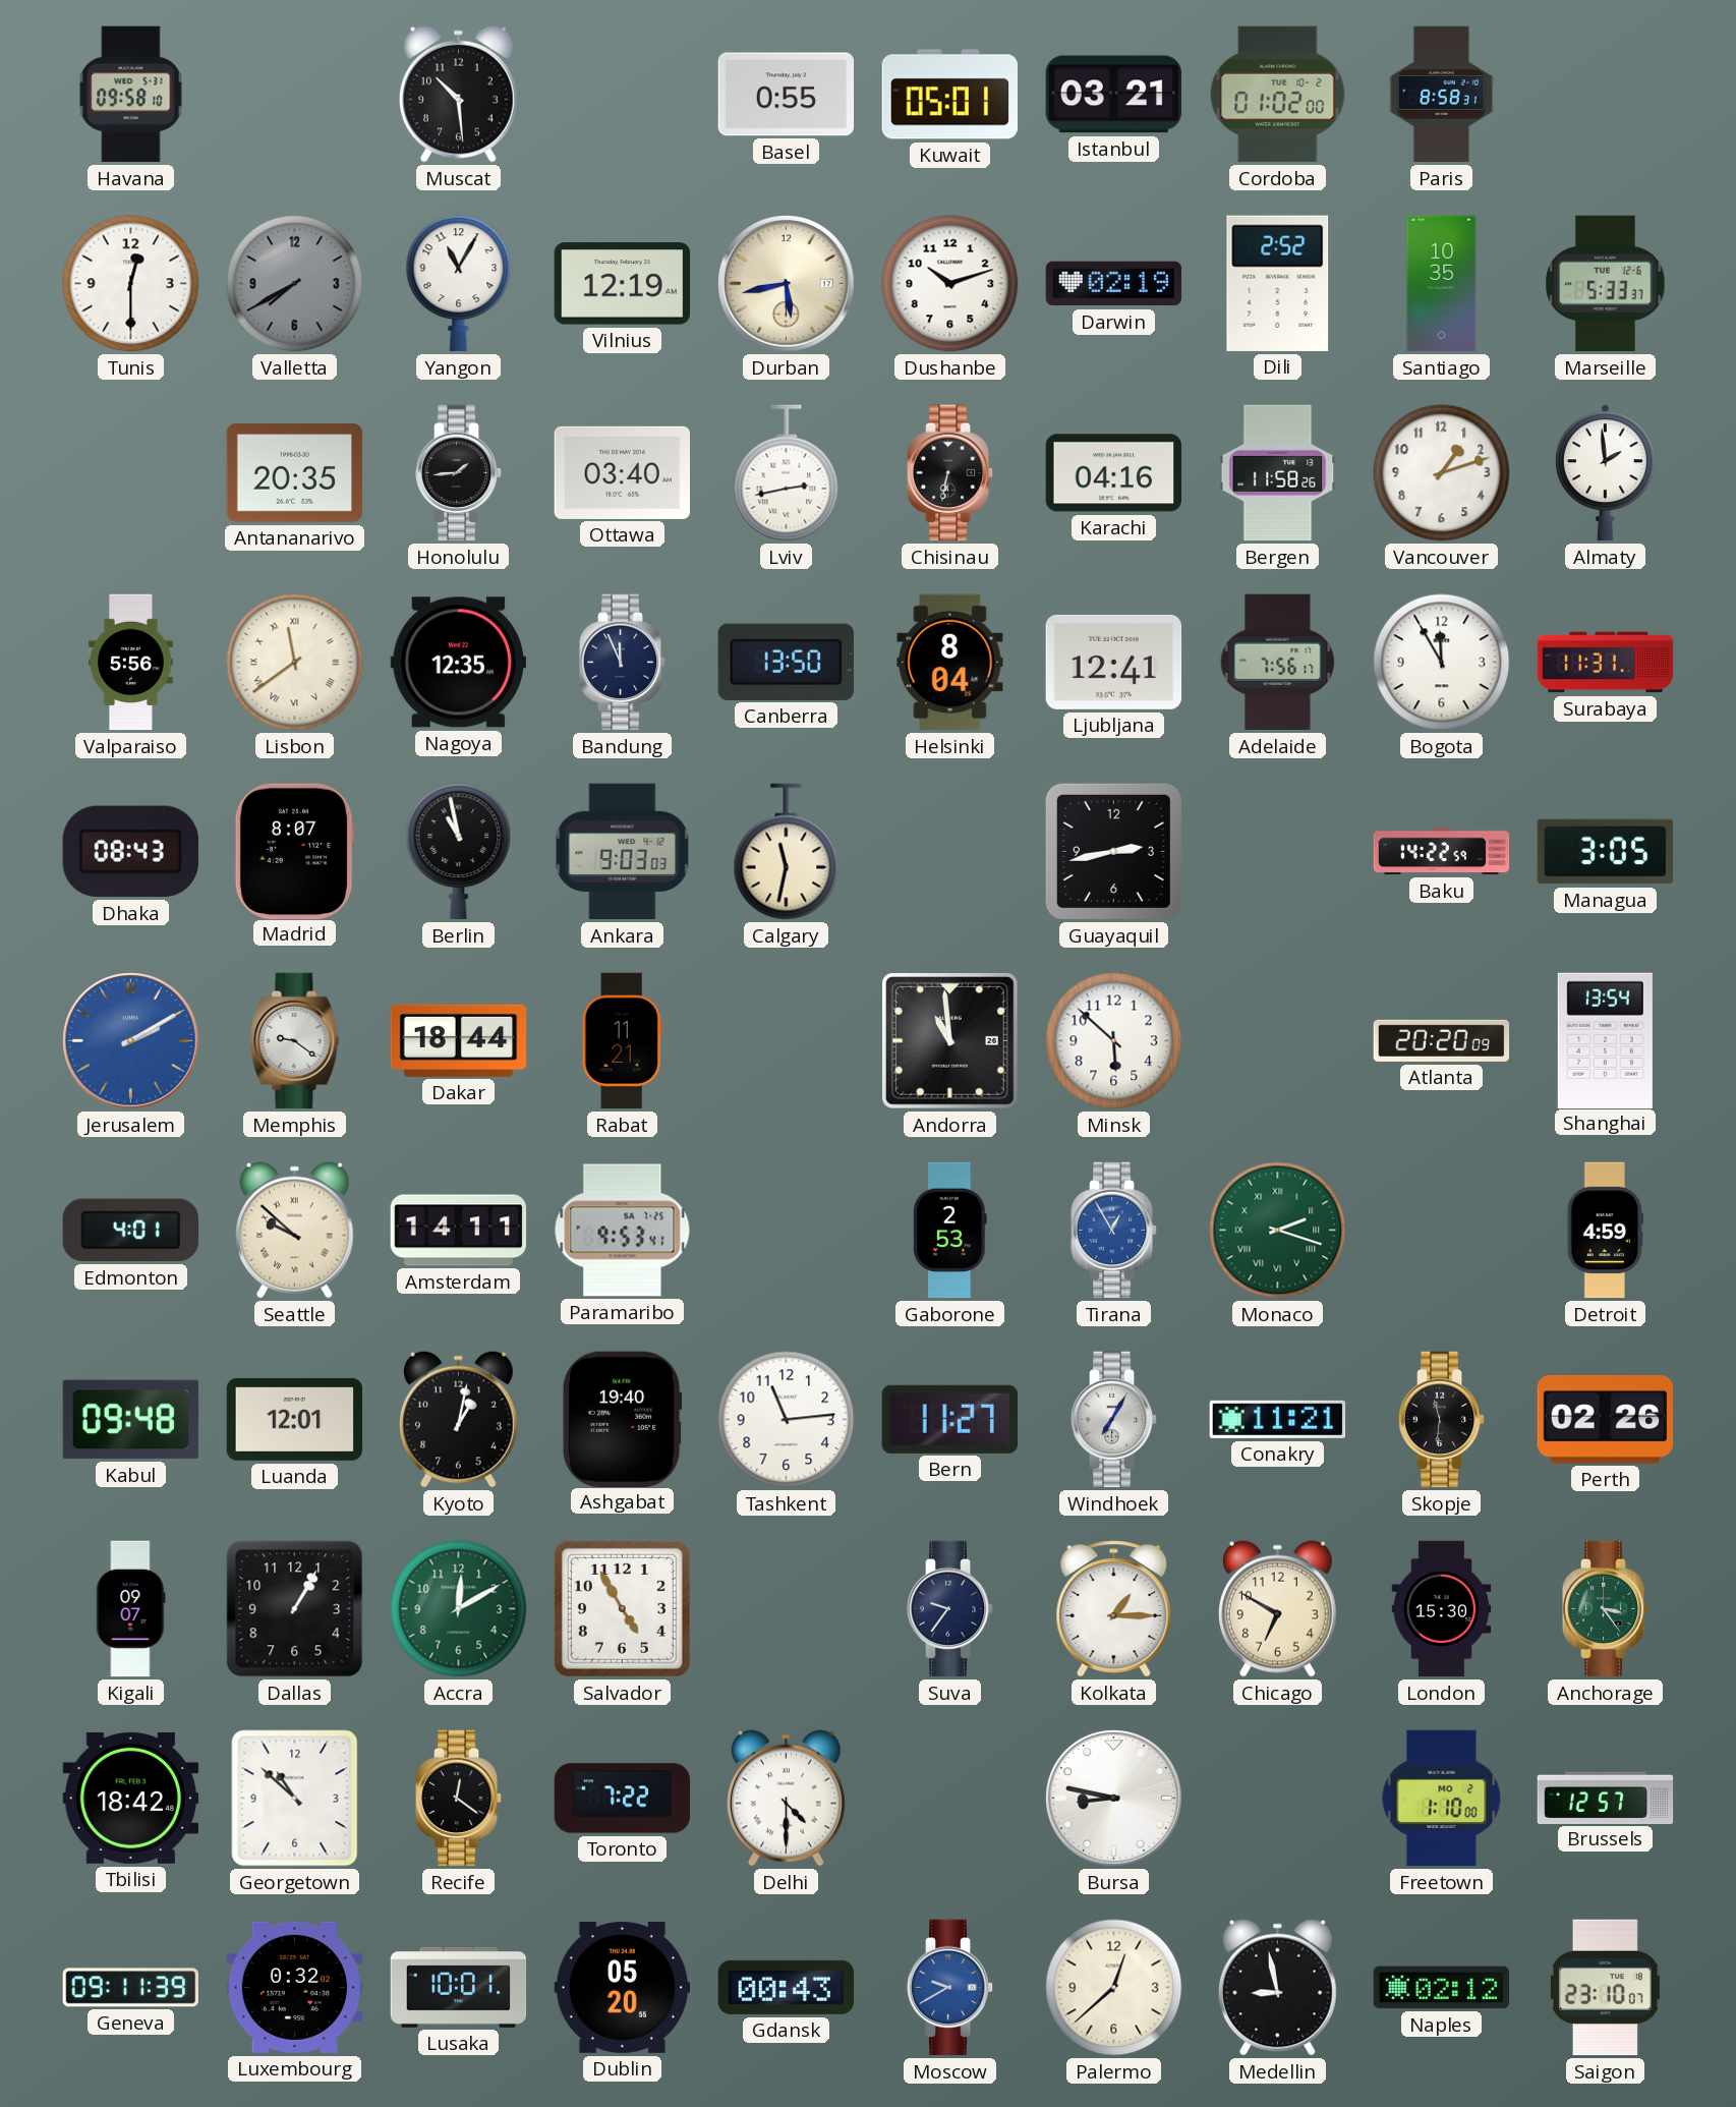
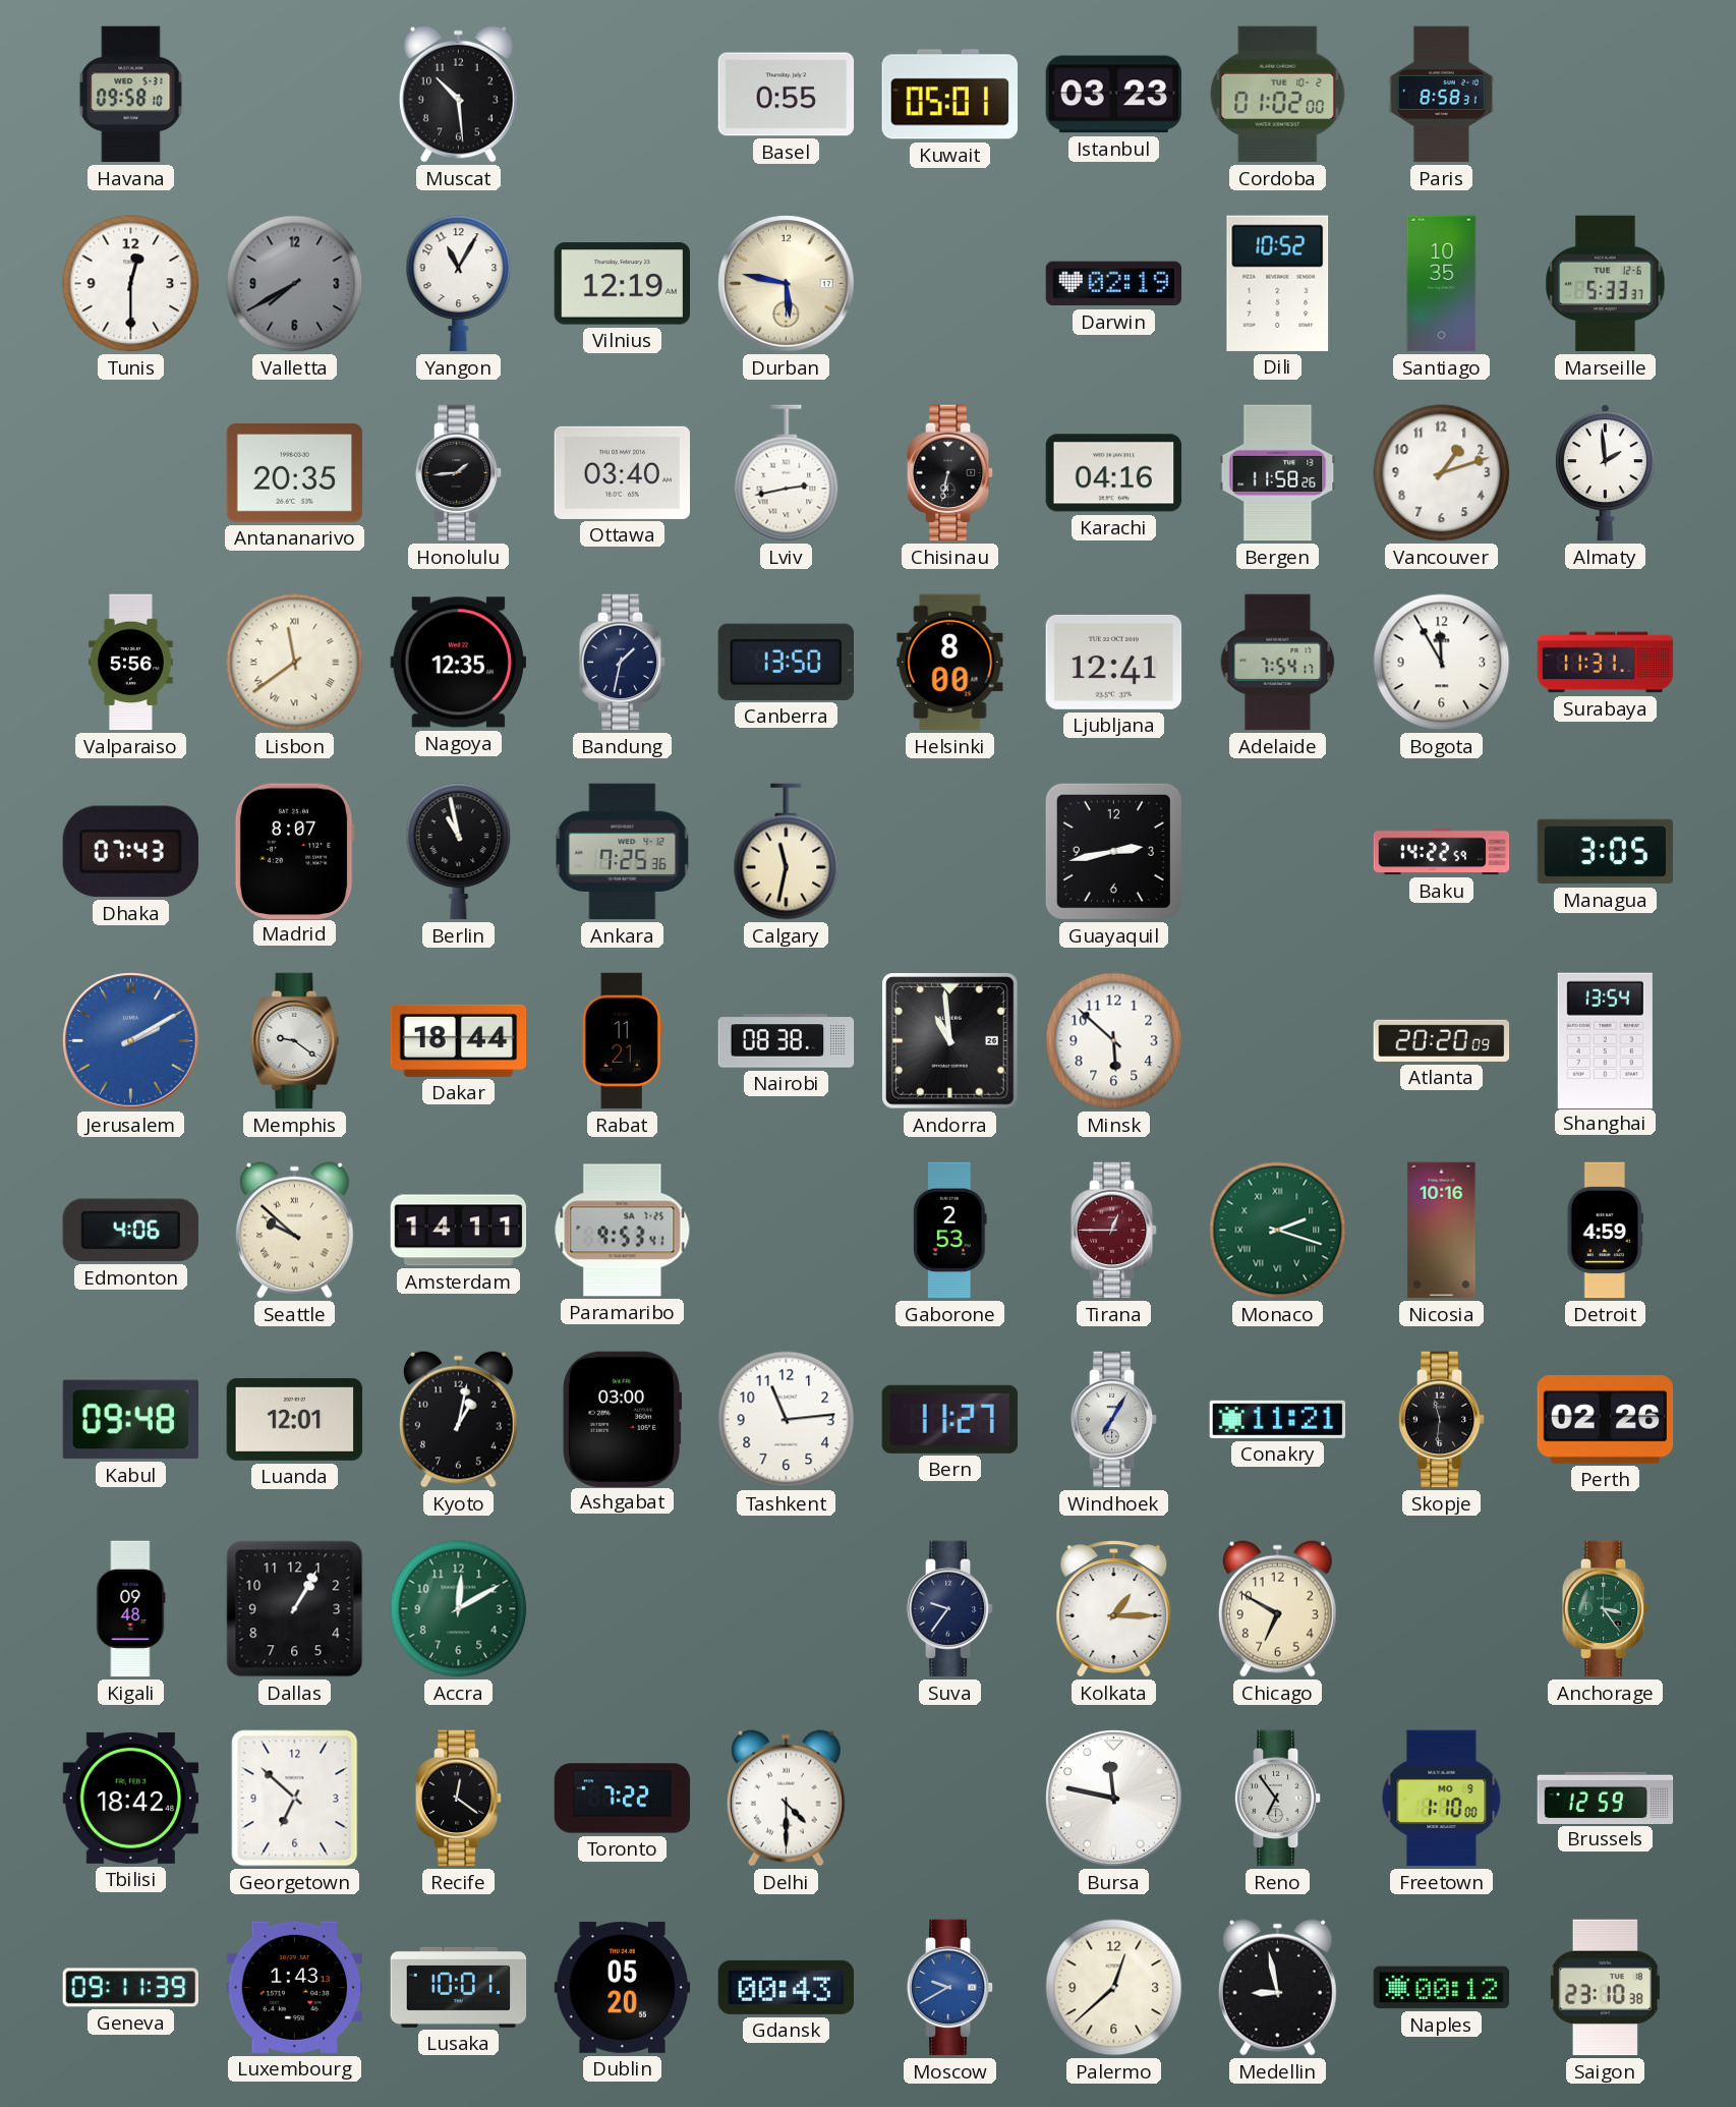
Istanbul: 03:21 -> 03:23 (1114, 95)
Durban: 5:43 -> 5:47 (787, 284)
Dushanbe: 10:12 -> none (950, 284)
Dili: 2:52 -> 10:52 (1278, 283)
Bandung: 11:56 -> 1:32 (623, 663)
Helsinki: 8:04 -> 8:00 (950, 663)
Adelaide: 7:56 -> 7:54 (1278, 663)
Dhaka: 08:43 -> 07:43 (130, 852)
Ankara: 9:03 -> 7:25 (623, 852)
Nairobi: none -> 08:38 (787, 1041)
Edmonton: 4:01 -> 4:06 (130, 1231)
Tirana: 12:55 -> 12:45 (1114, 1231)
Tirana dial: blue -> burgundy (1114, 1231)
Nicosia: none -> 10:16 (1442, 1231)
Ashgabat: 19:40 -> 03:00 (622, 1419)
Kigali: 09:07 -> 09:48 (130, 1609)
Salvador: 4:55 -> none (622, 1608)
London: 15:30 -> none (1442, 1609)
Georgetown: 10:52 -> 6:52 (295, 1799)
Bursa: 8:47 -> 11:47 (1114, 1799)
Reno: none -> 6:54 (1278, 1799)
Freetown date: MO 2 -> MO 9 (1442, 1799)
Brussels: 12:57 -> 12:59 (1606, 1798)
Luxembourg: 0:32 -> 1:43 (295, 1987)
Naples: 02:12 -> 00:12 (1442, 1988)
Saigon: 23:10:07 -> 23:10:38 (1605, 1988)
